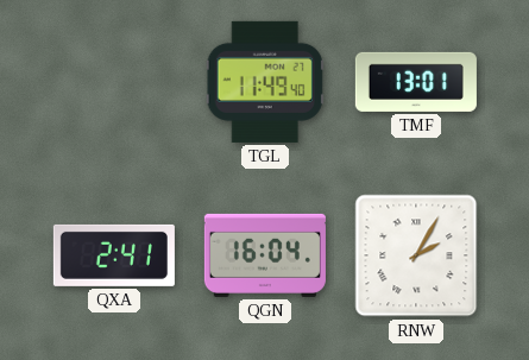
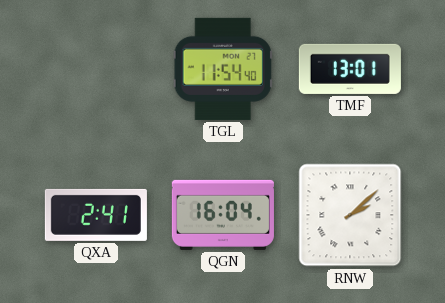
TGL: 11:49 -> 11:54 (223, 69)
RNW: 2:05 -> 2:08 (350, 215)
